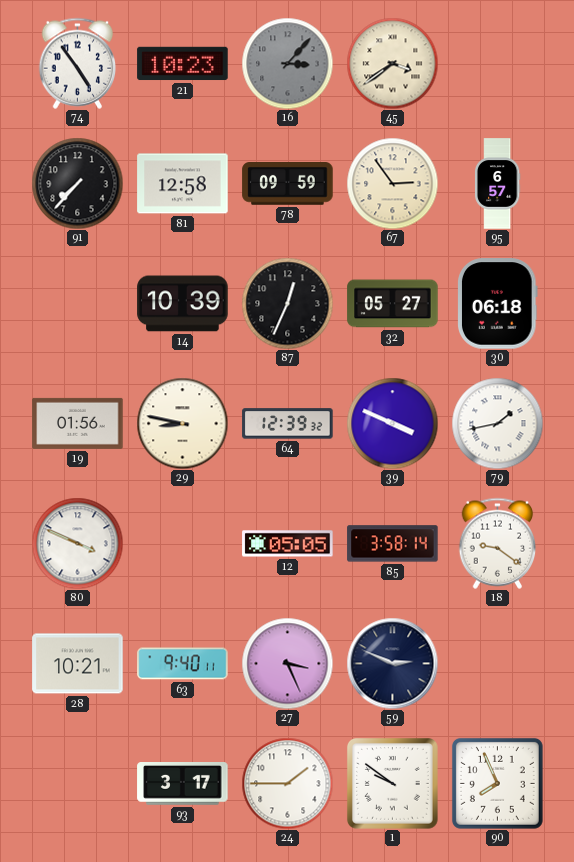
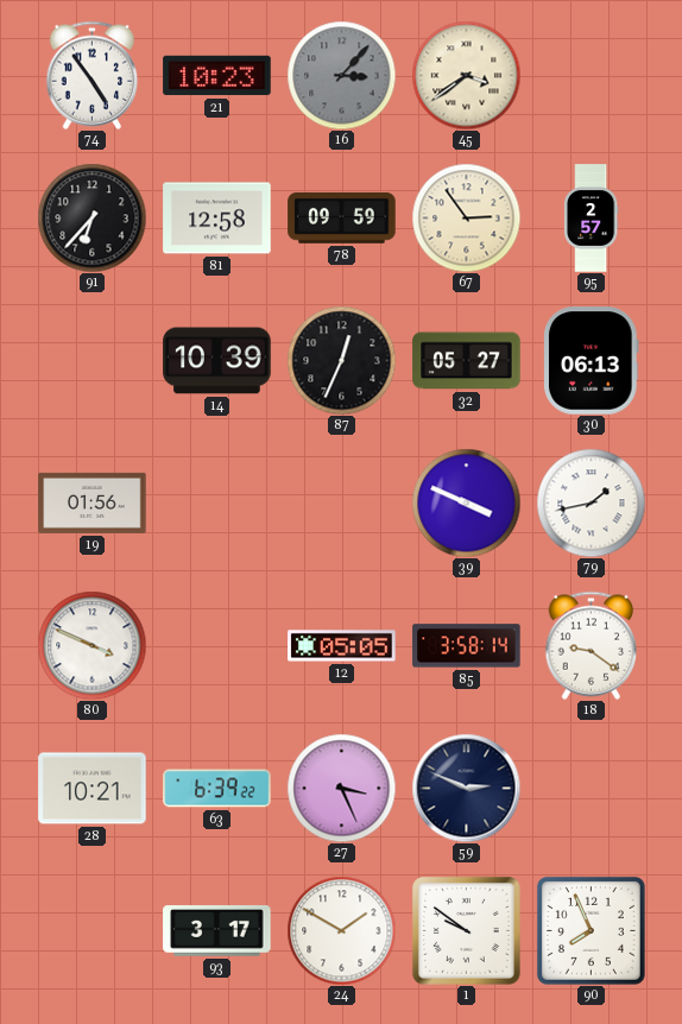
91: 7:37 -> 6:37 (91, 217)
95: 6:57 -> 2:57 (591, 219)
30: 06:18 -> 06:13 (592, 361)
29: 8:47 -> none (182, 423)
64: 12:39 -> none (288, 424)
63: 9:40 -> 6:39 (217, 789)
24: 1:45 -> 1:50 (341, 930)
